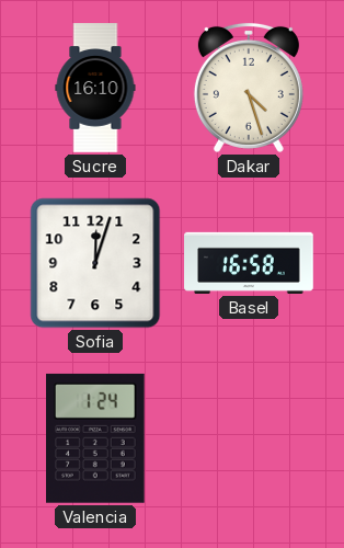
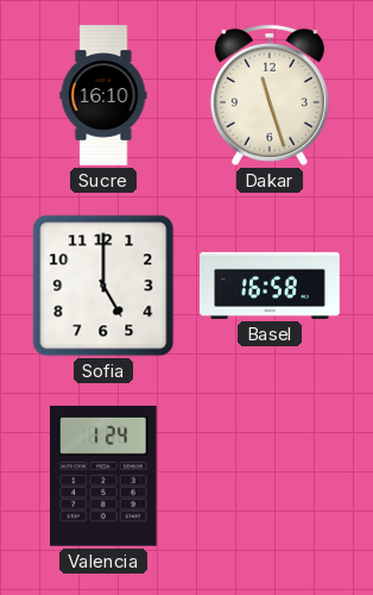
Dakar: 4:27 -> 11:27 (270, 95)
Sofia: 12:03 -> 5:00 (103, 286)
